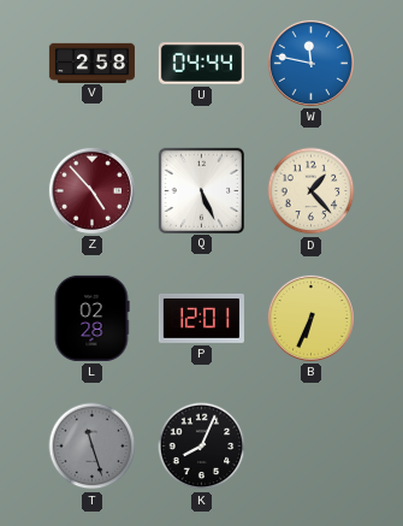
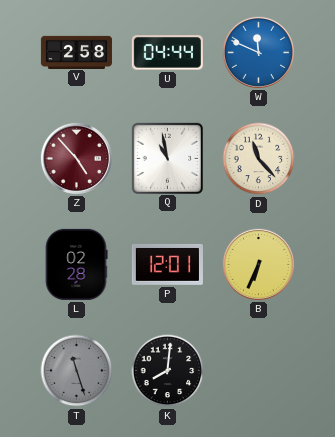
W: 11:47 -> 11:49 (258, 52)
Q: 5:26 -> 10:58 (167, 158)
D: 1:23 -> 11:23 (259, 159)
K: 8:04 -> 8:01 (168, 371)
